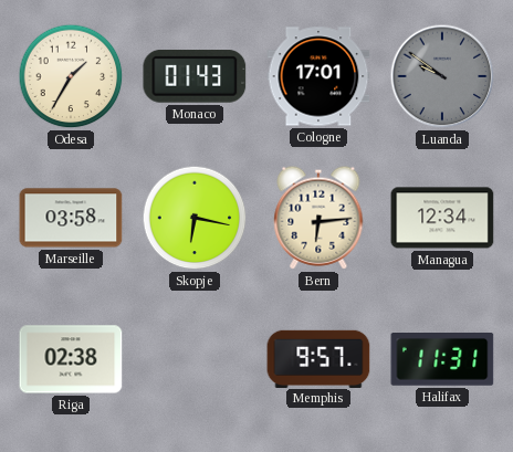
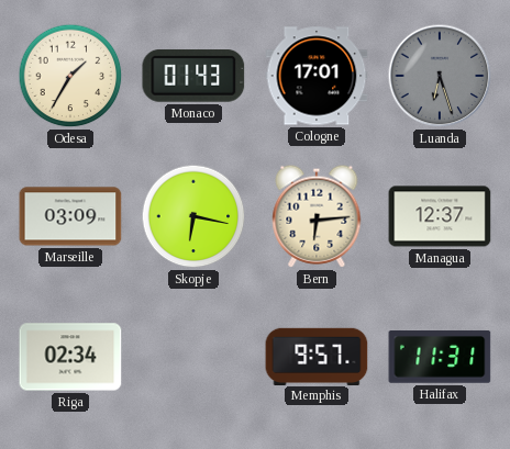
Luanda: 9:51 -> 6:27 (440, 76)
Marseille: 03:58 -> 03:09 (70, 216)
Managua: 12:34 -> 12:37 (440, 216)
Riga: 02:38 -> 02:34 (70, 357)
